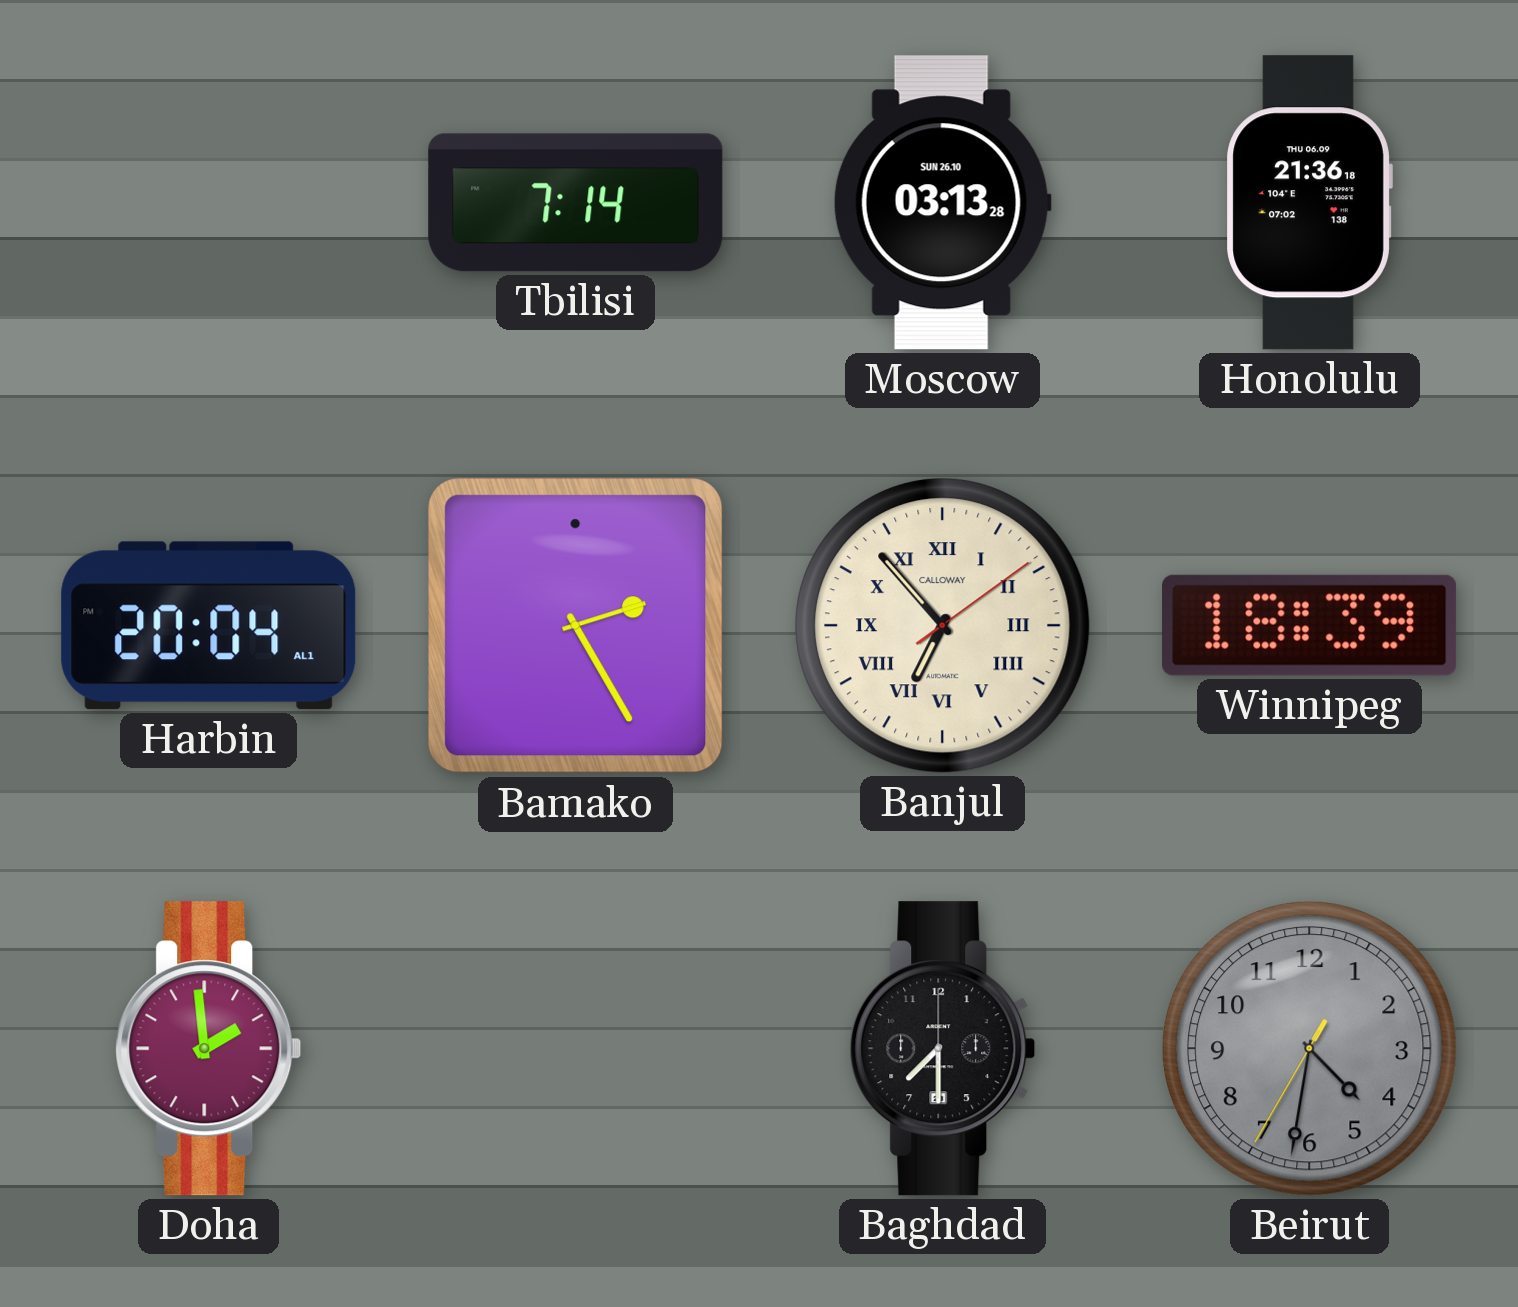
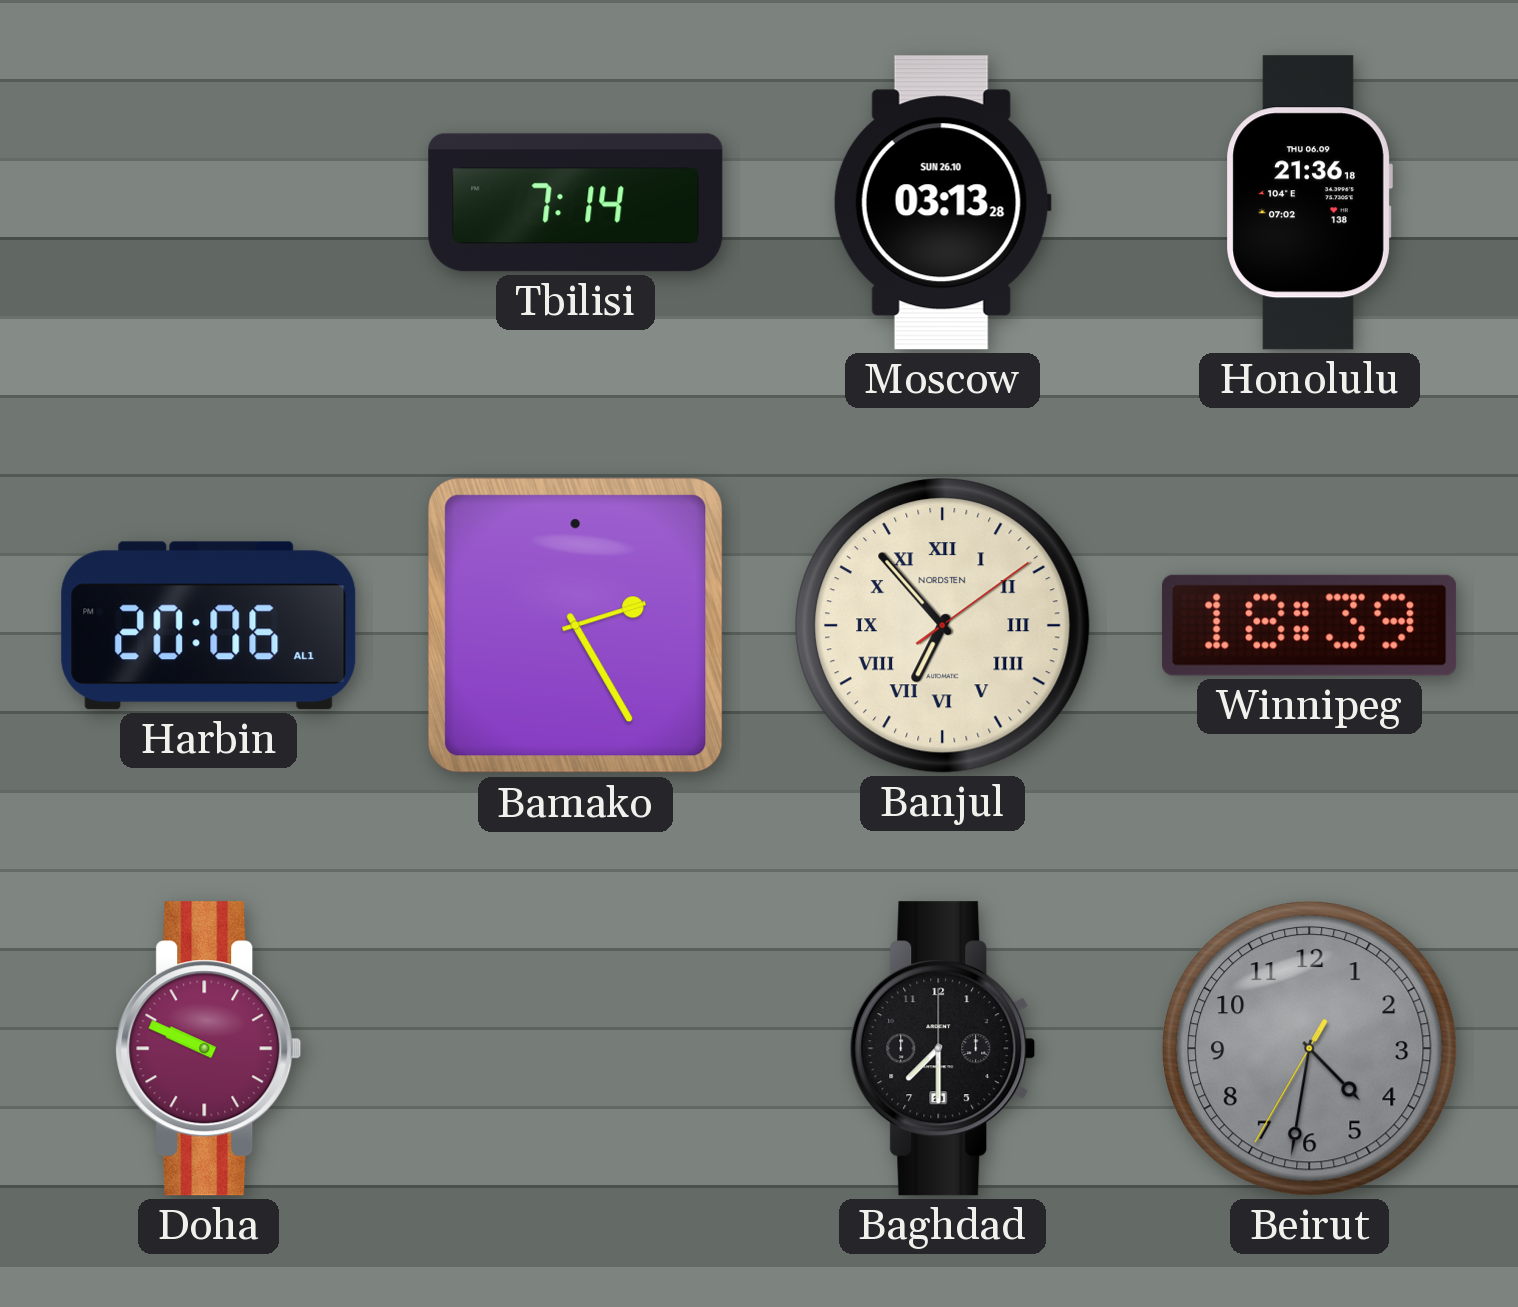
Harbin: 20:04 -> 20:06 (209, 626)
Banjul brand: CALLOWAY -> NORDSTEN (943, 626)
Doha: 1:59 -> 9:49 (209, 1049)
